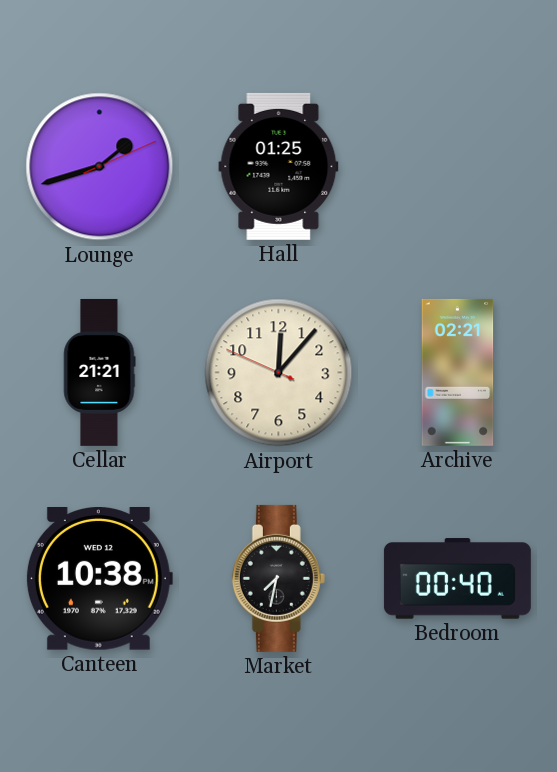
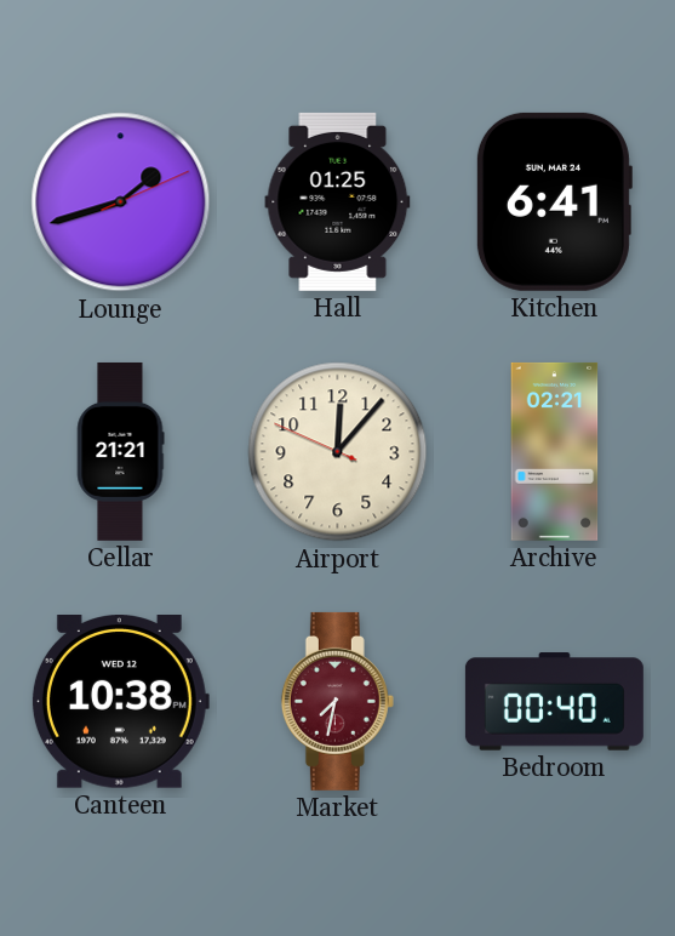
Kitchen: none -> 6:41 (554, 201)
Market dial: black -> burgundy (337, 701)
